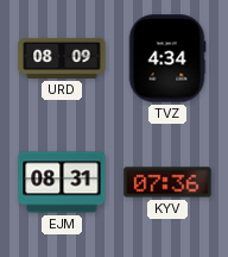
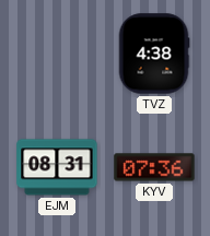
URD: 08:09 -> none (62, 58)
TVZ: 4:34 -> 4:38 (154, 54)
